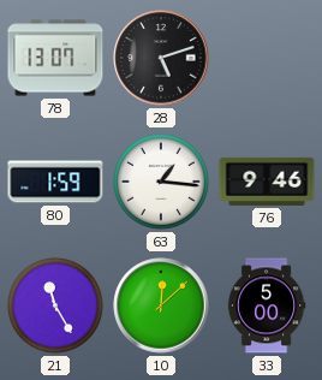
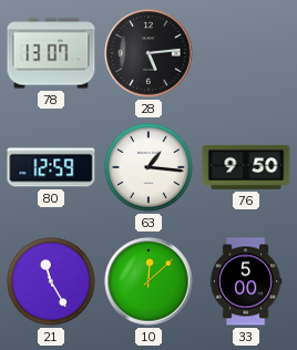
28: 5:12 -> 5:14 (148, 53)
80: 1:59 -> 12:59 (51, 167)
76: 9:46 -> 9:50 (246, 167)
